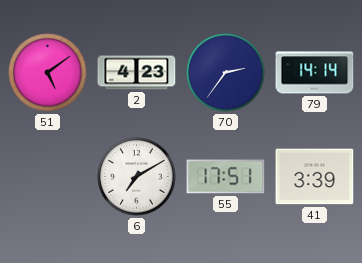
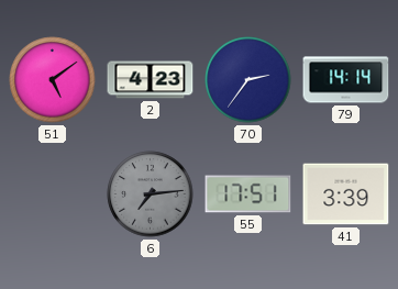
6: 7:10 -> 7:14 (151, 194)
6 dial: white -> grey (151, 194)
